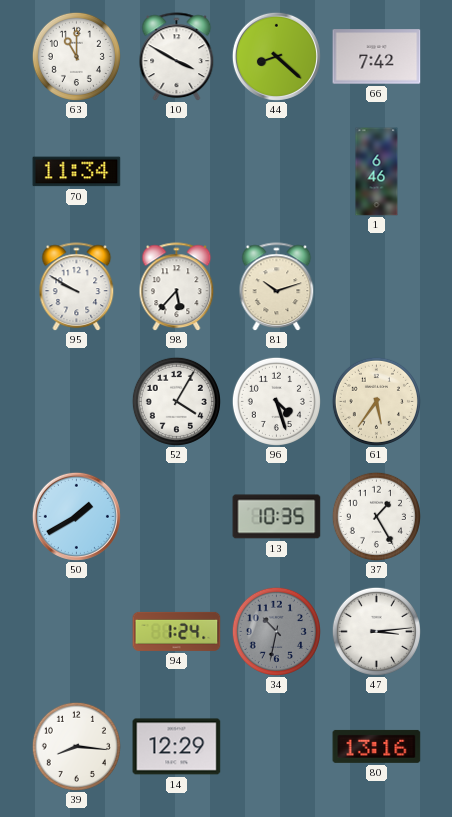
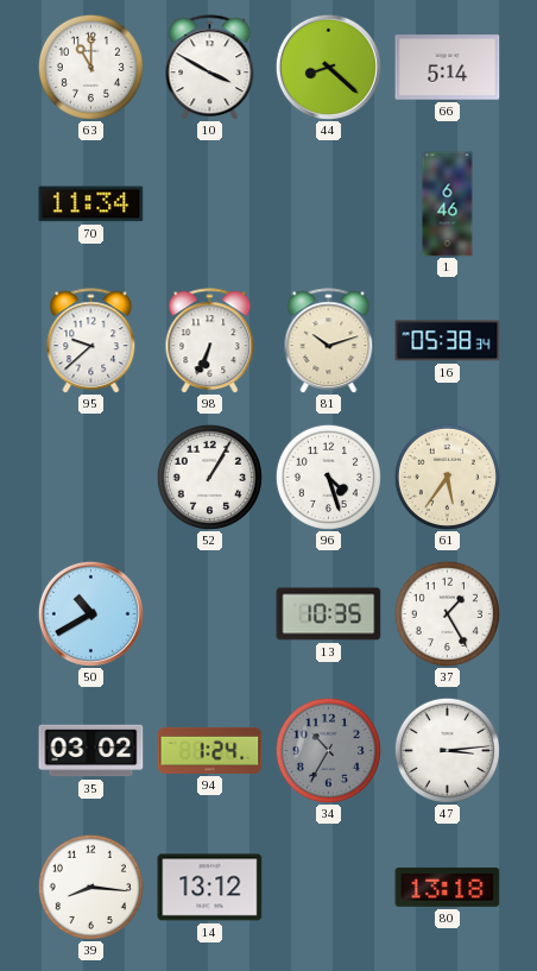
66: 7:42 -> 5:14 (448, 68)
95: 9:50 -> 9:38 (91, 341)
98: 5:37 -> 6:34 (210, 341)
16: none -> 05:38 (448, 341)
52: 4:05 -> 1:05 (209, 477)
50: 1:40 -> 10:40 (90, 613)
35: none -> 03:02 (91, 751)
34: 10:32 -> 10:35 (328, 750)
14: 12:29 -> 13:12 (210, 888)
80: 13:16 -> 13:18 (448, 887)
